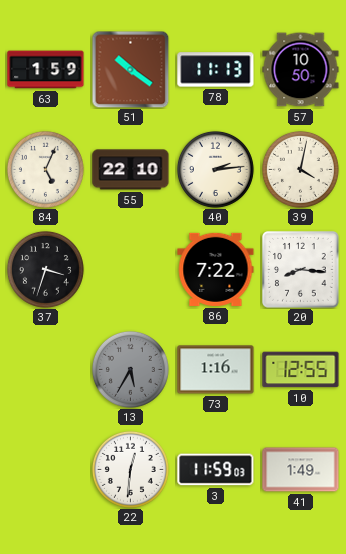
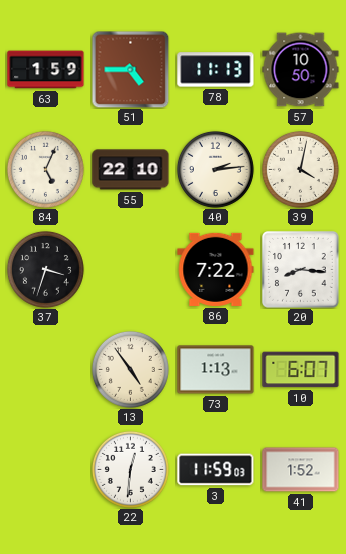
51: 10:21 -> 4:45 (130, 69)
13: 5:35 -> 4:54 (130, 369)
13 dial: grey -> cream (130, 369)
73: 1:16 -> 1:13 (216, 370)
10: 12:55 -> 6:07 (301, 370)
41: 1:49 -> 1:52 (301, 470)
